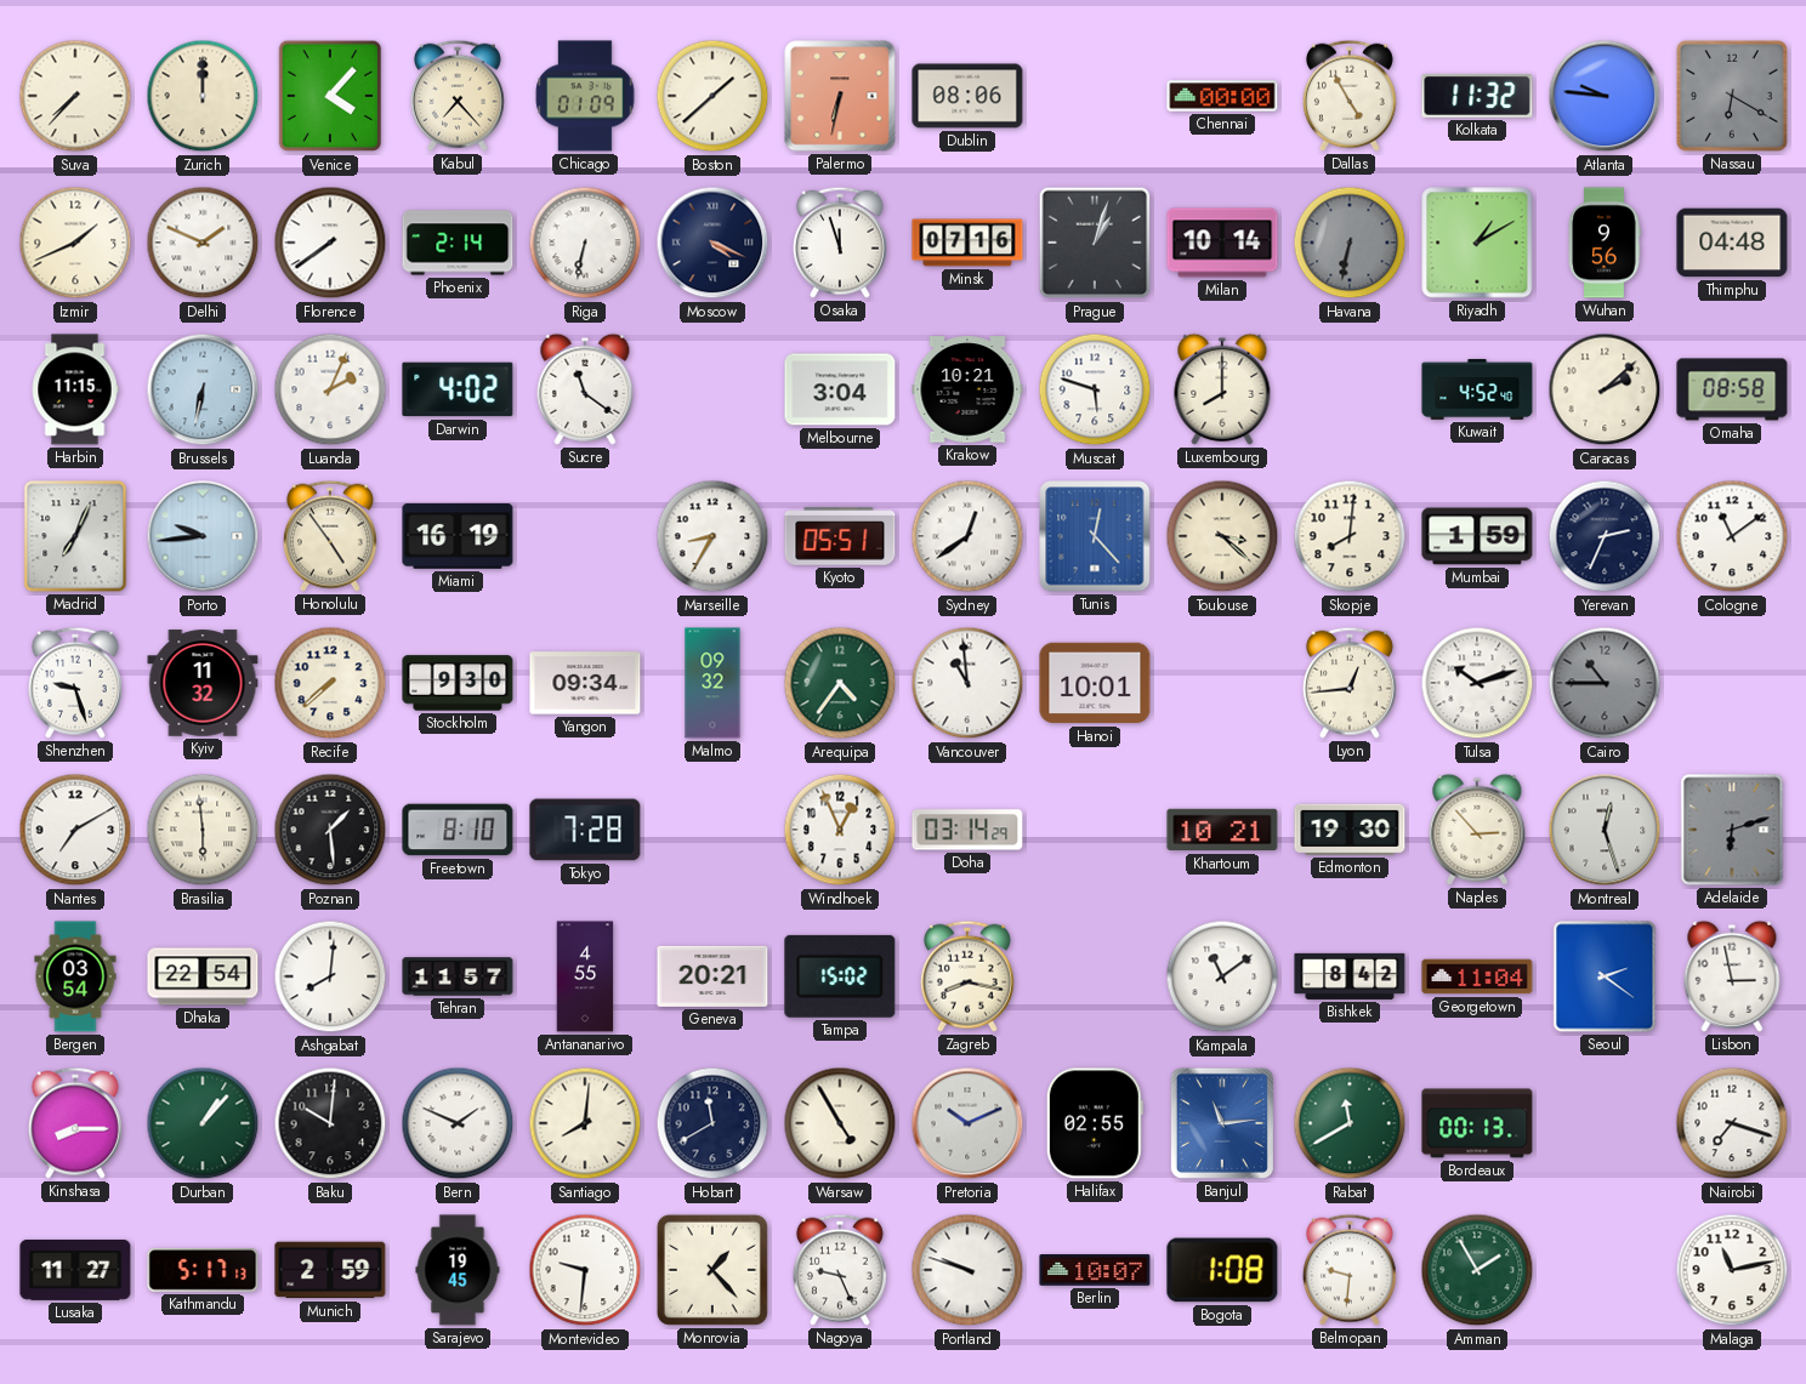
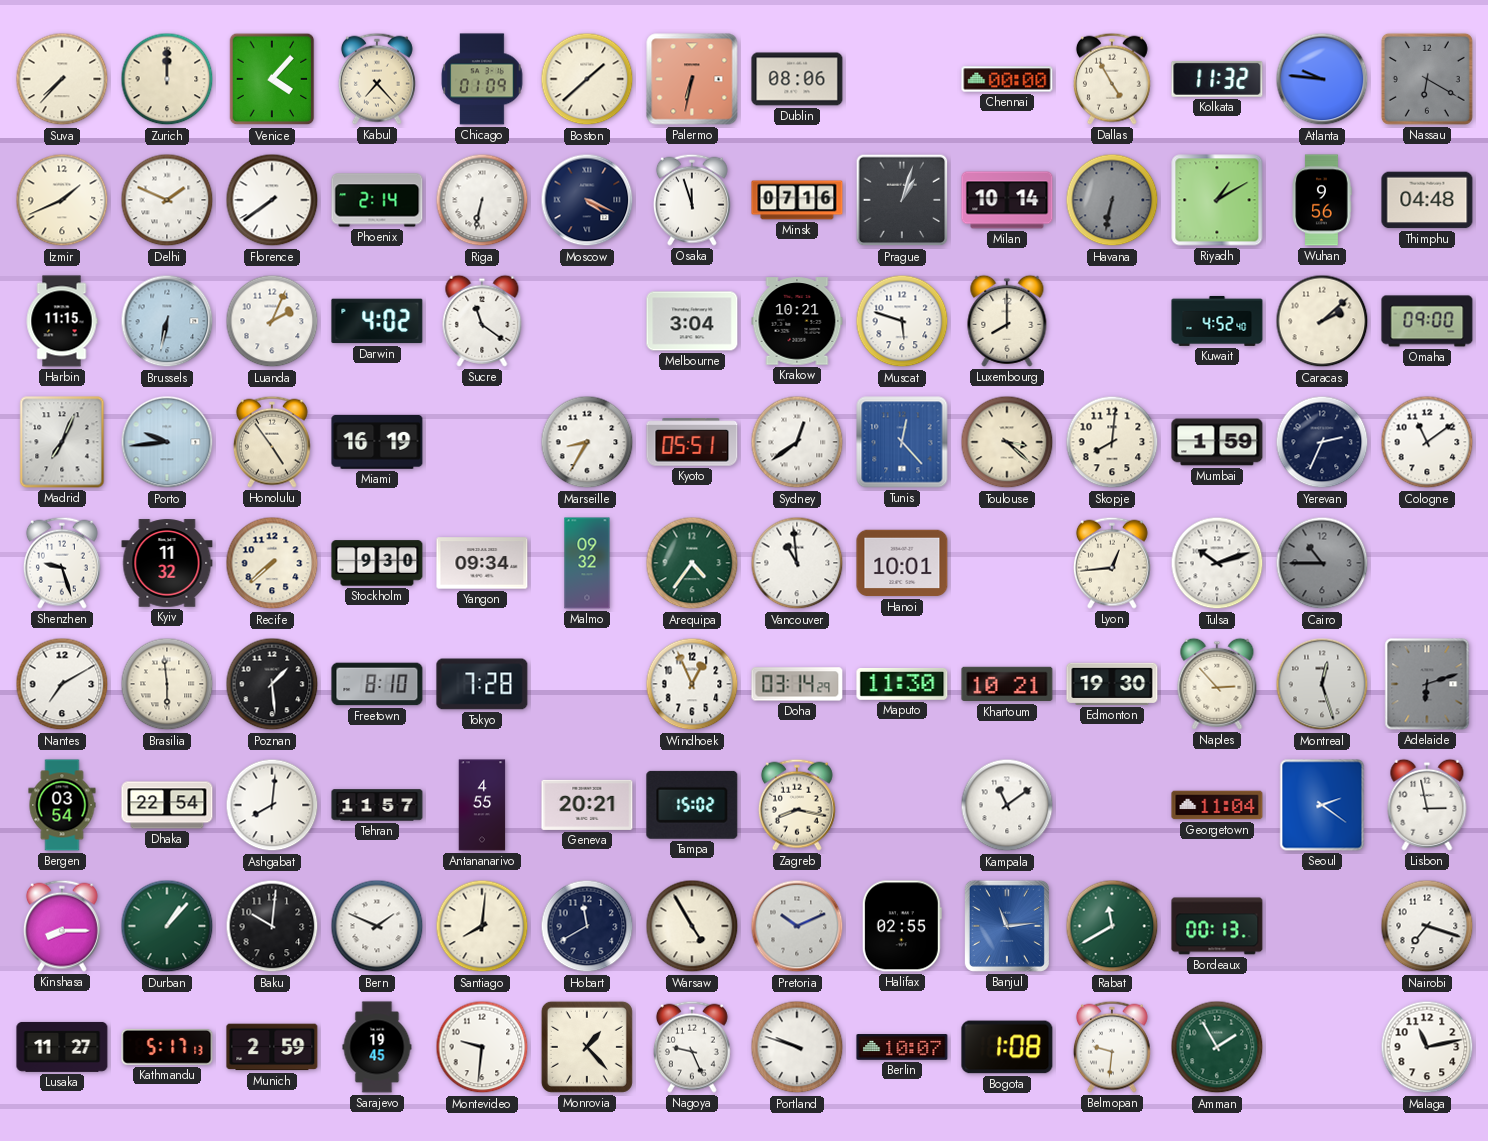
Omaha: 08:58 -> 09:00 (1427, 321)
Maputo: none -> 11:30 (902, 685)
Bishkek: 8:42 -> none (1350, 976)
